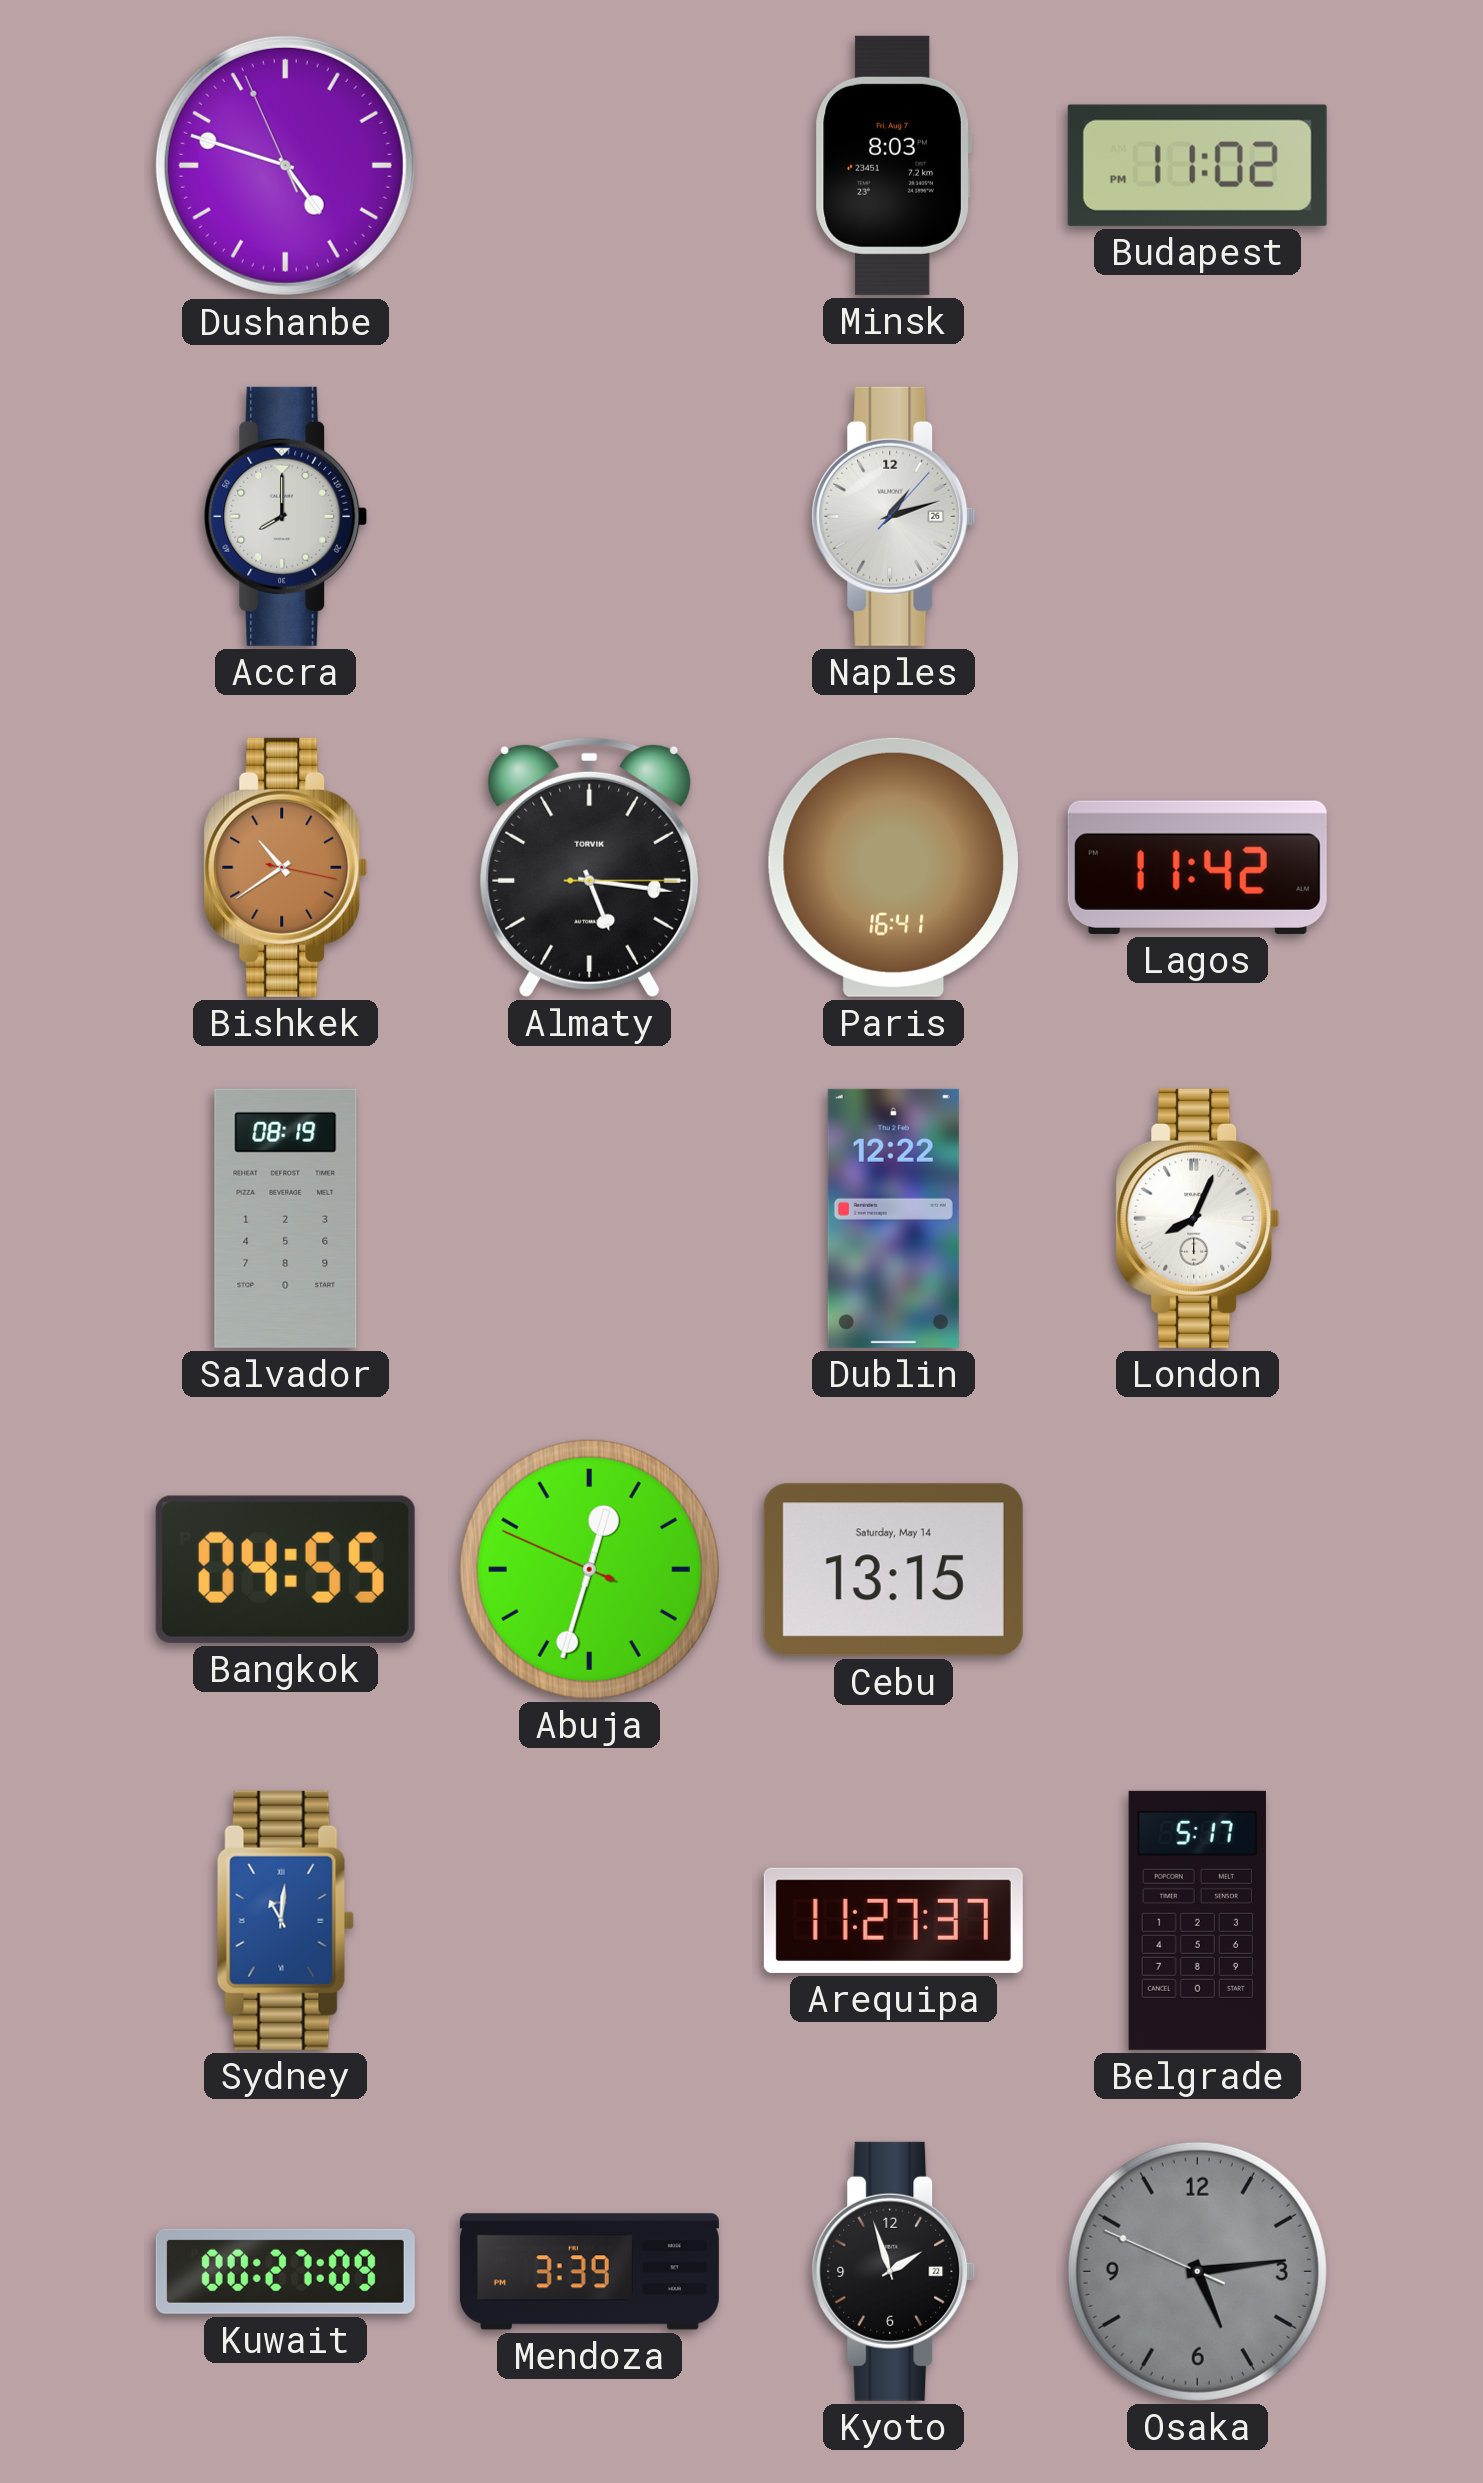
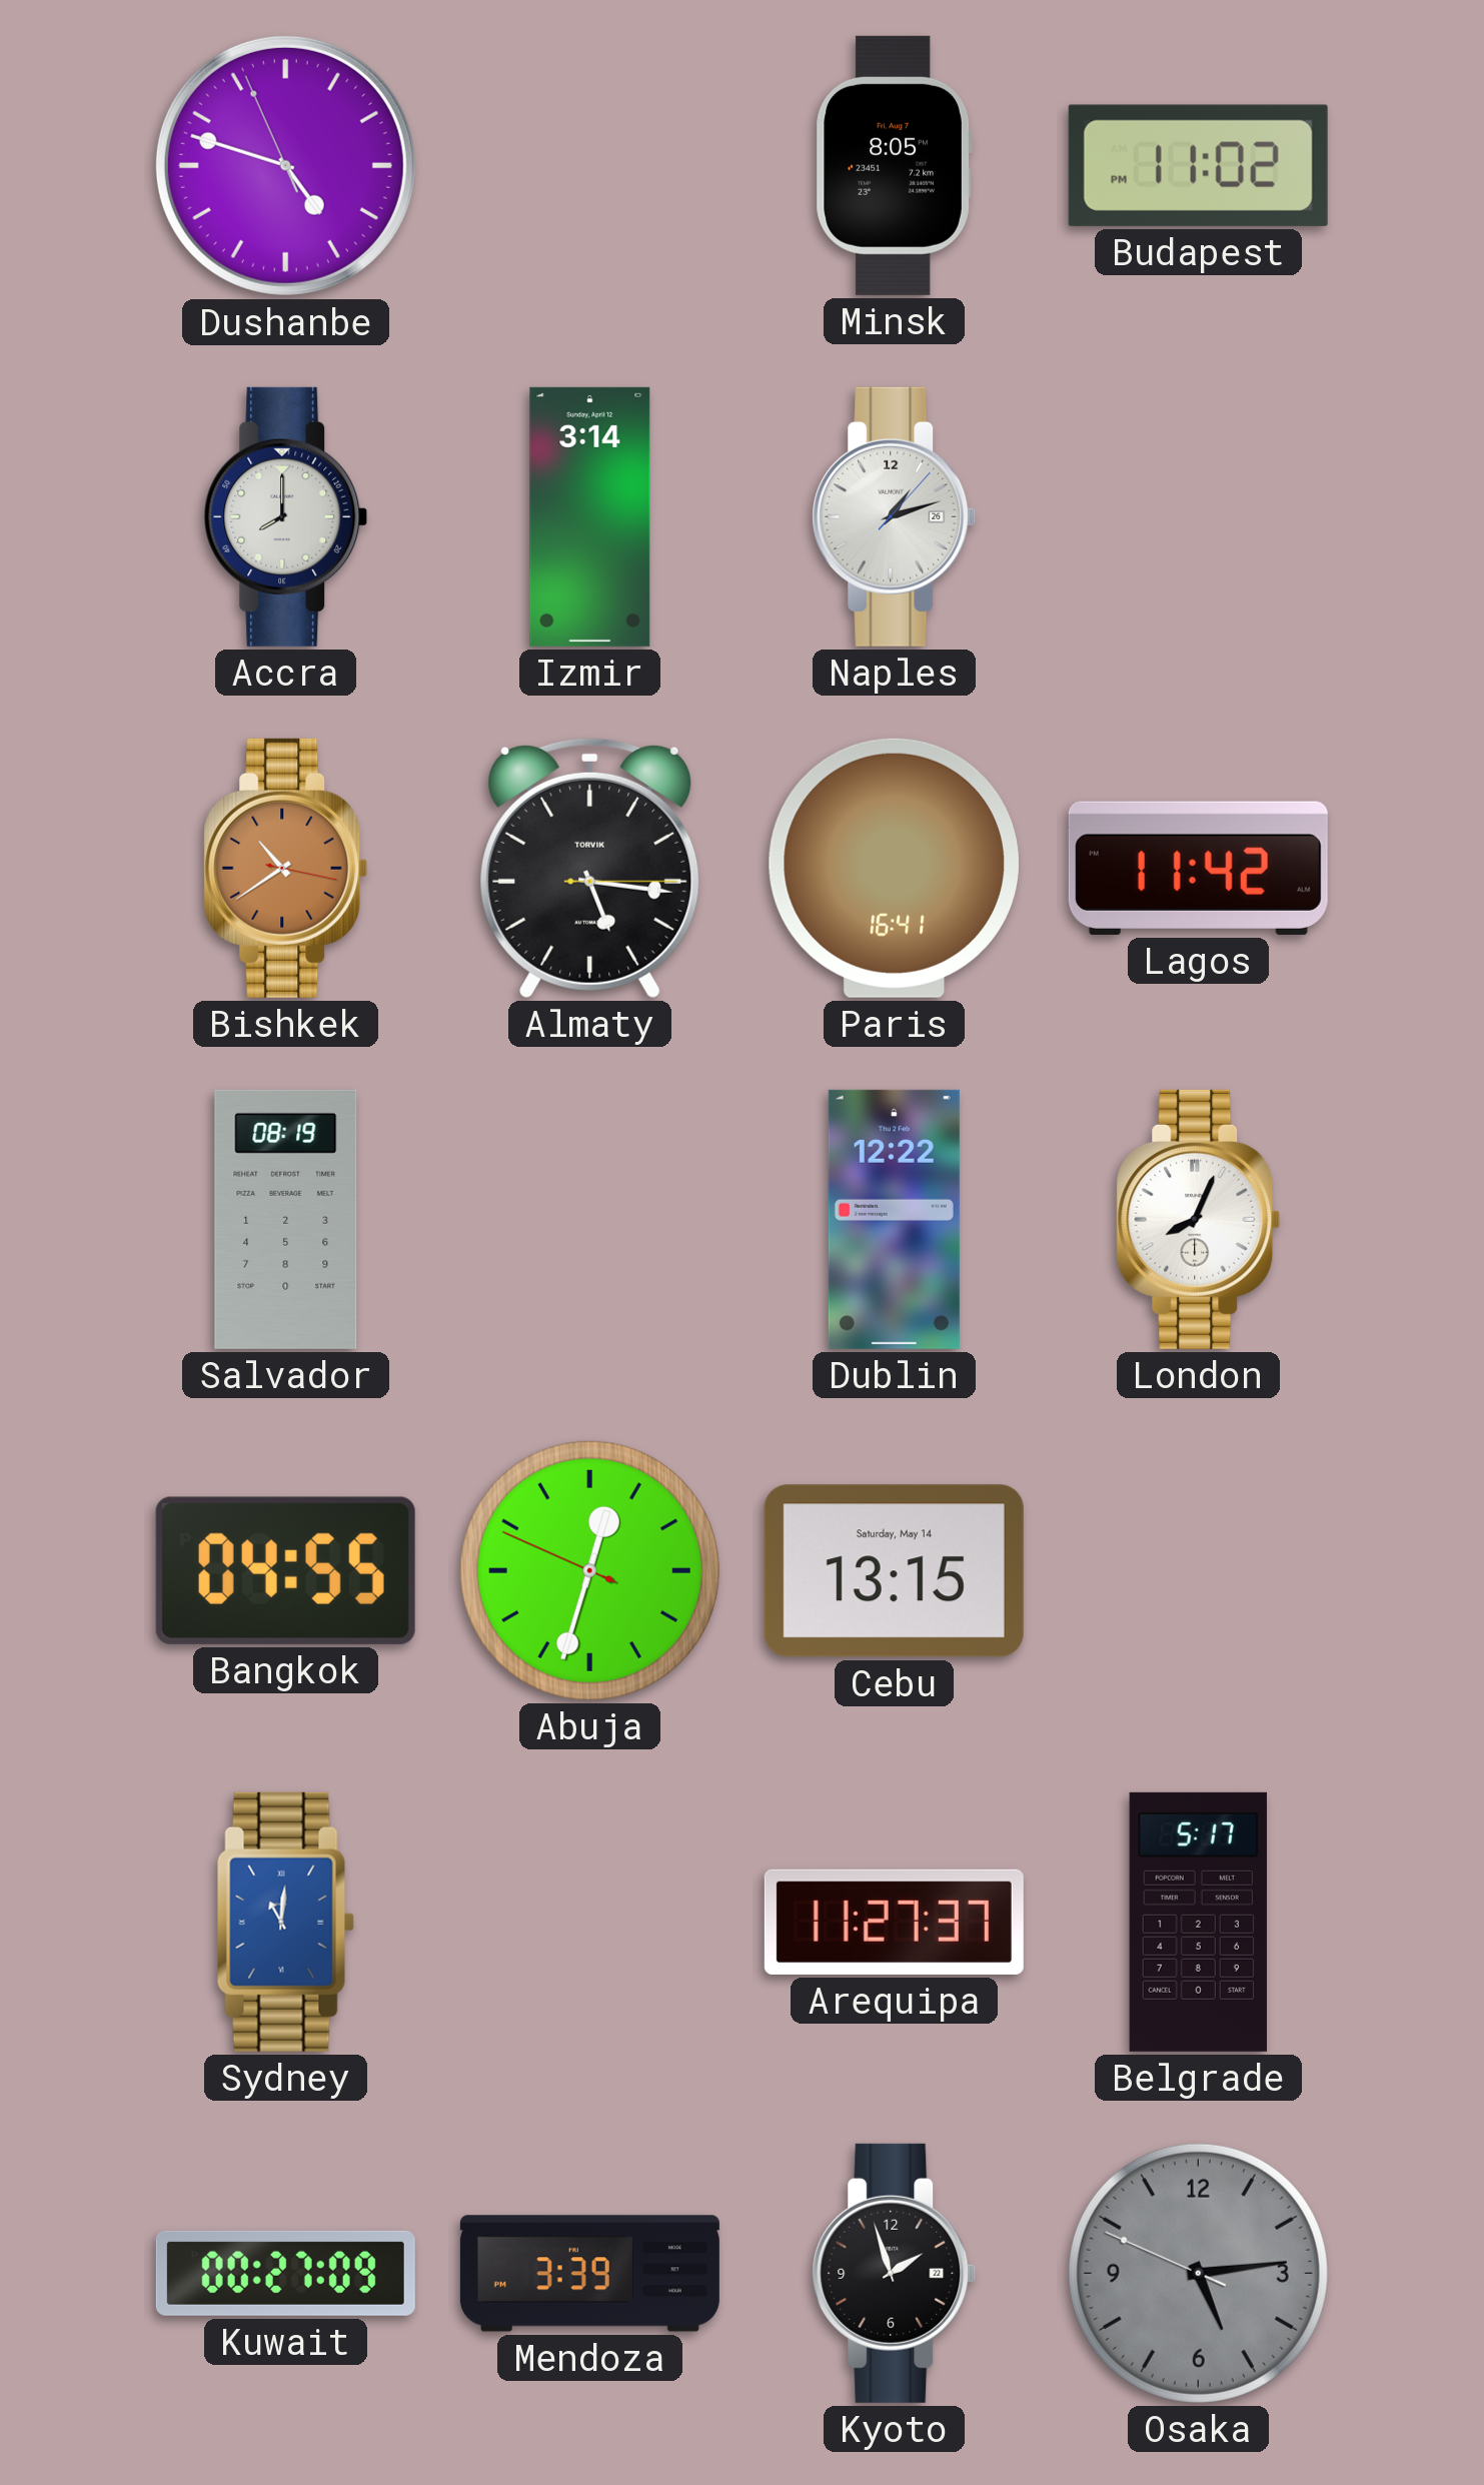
Minsk: 8:03 -> 8:05 (894, 165)
Izmir: none -> 3:14 (590, 516)
